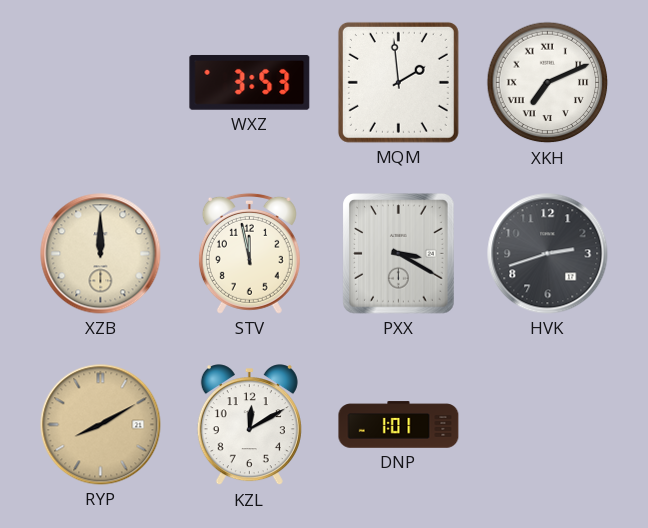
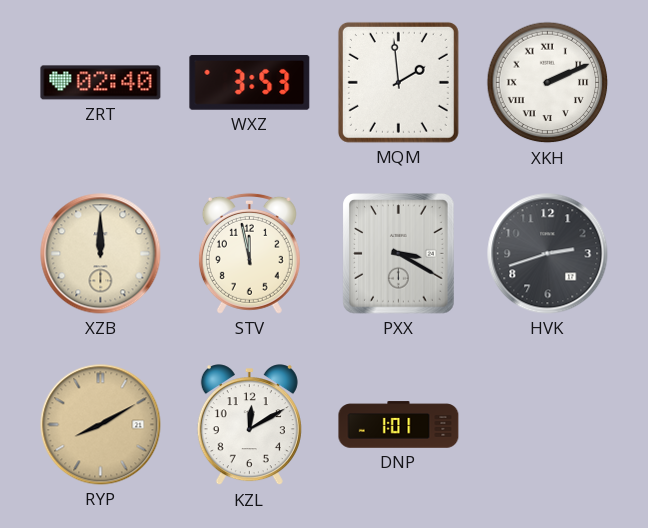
ZRT: none -> 02:40 (101, 83)
XKH: 7:11 -> 2:11 (548, 83)
